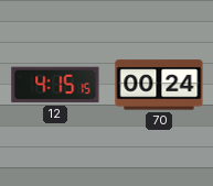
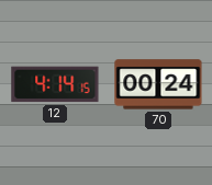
12: 4:15 -> 4:14 (55, 84)
